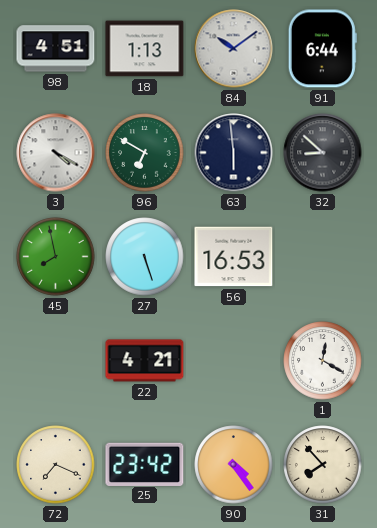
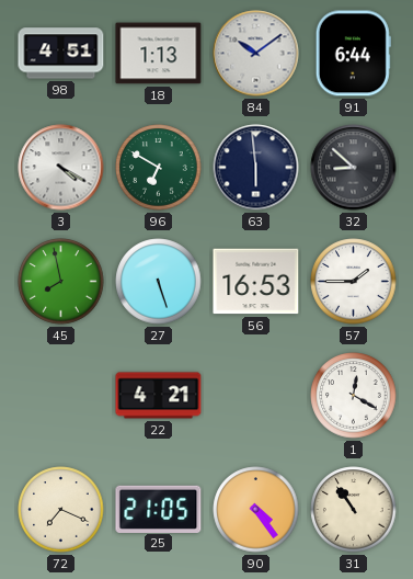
57: none -> 1:45 (354, 282)
25: 23:42 -> 21:05 (159, 509)
31: 7:53 -> 10:54 (354, 510)
